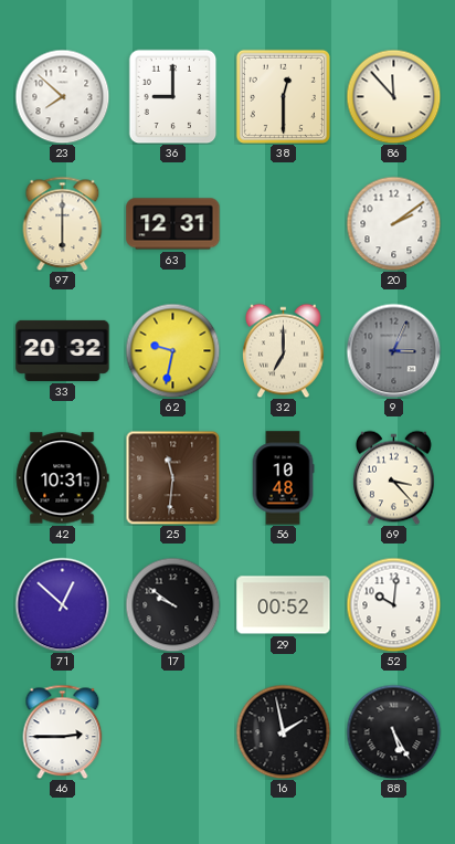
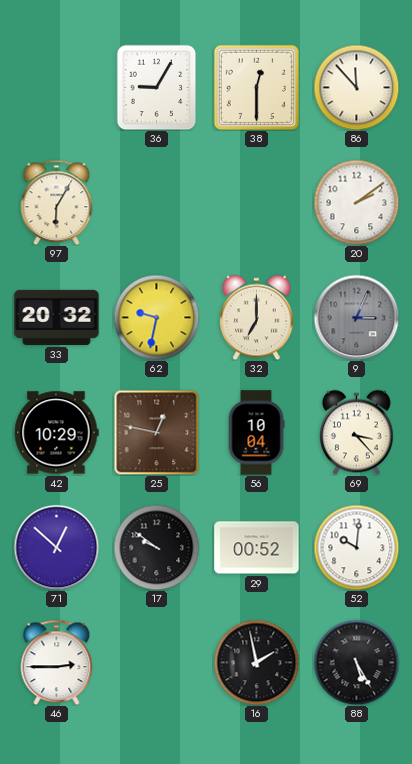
23: 7:52 -> none (62, 96)
36: 9:00 -> 9:05 (157, 87)
97: 6:00 -> 6:05 (57, 202)
63: 12:31 -> none (173, 224)
42: 10:31 -> 10:29 (56, 433)
25: 11:31 -> 12:47 (156, 432)
56: 10:48 -> 10:04 (256, 433)
